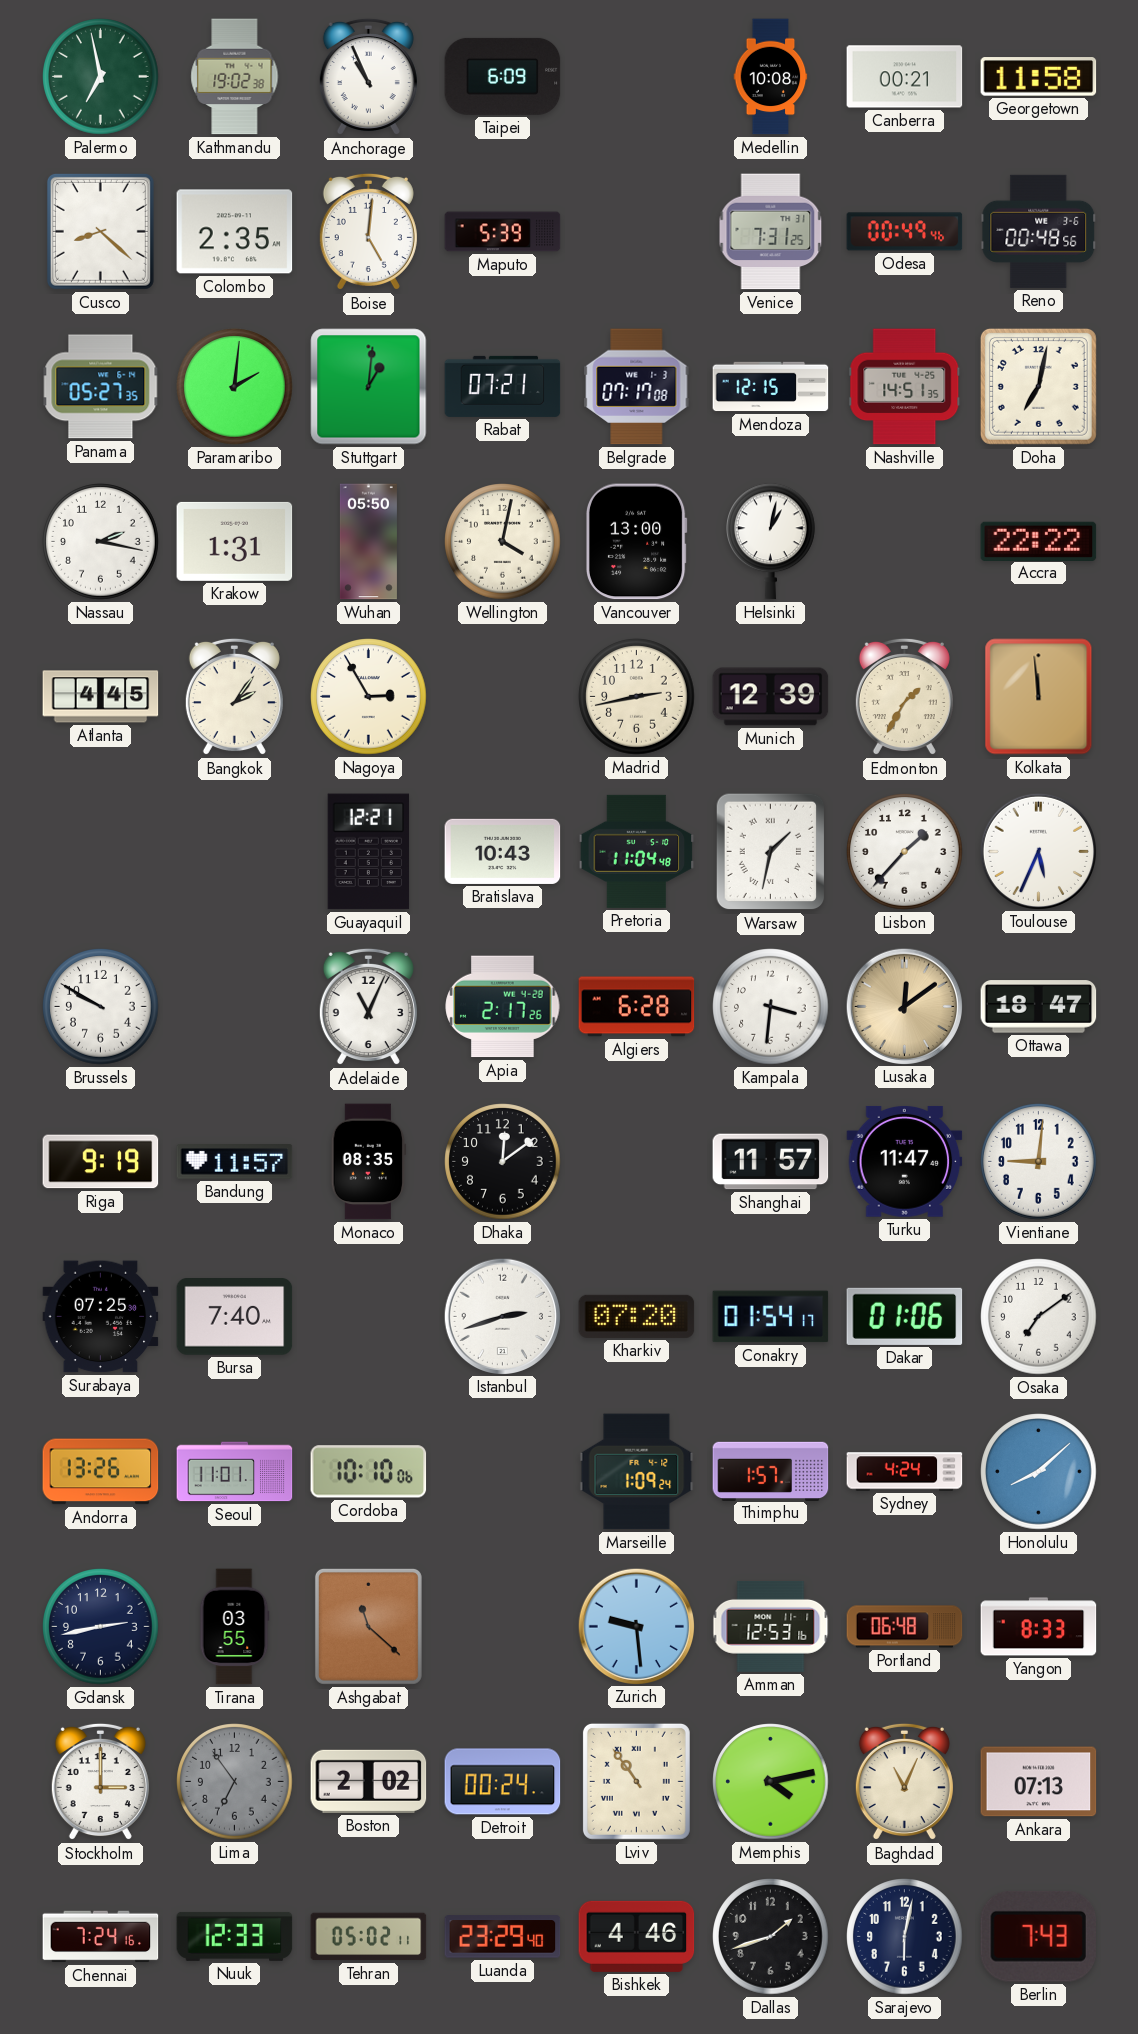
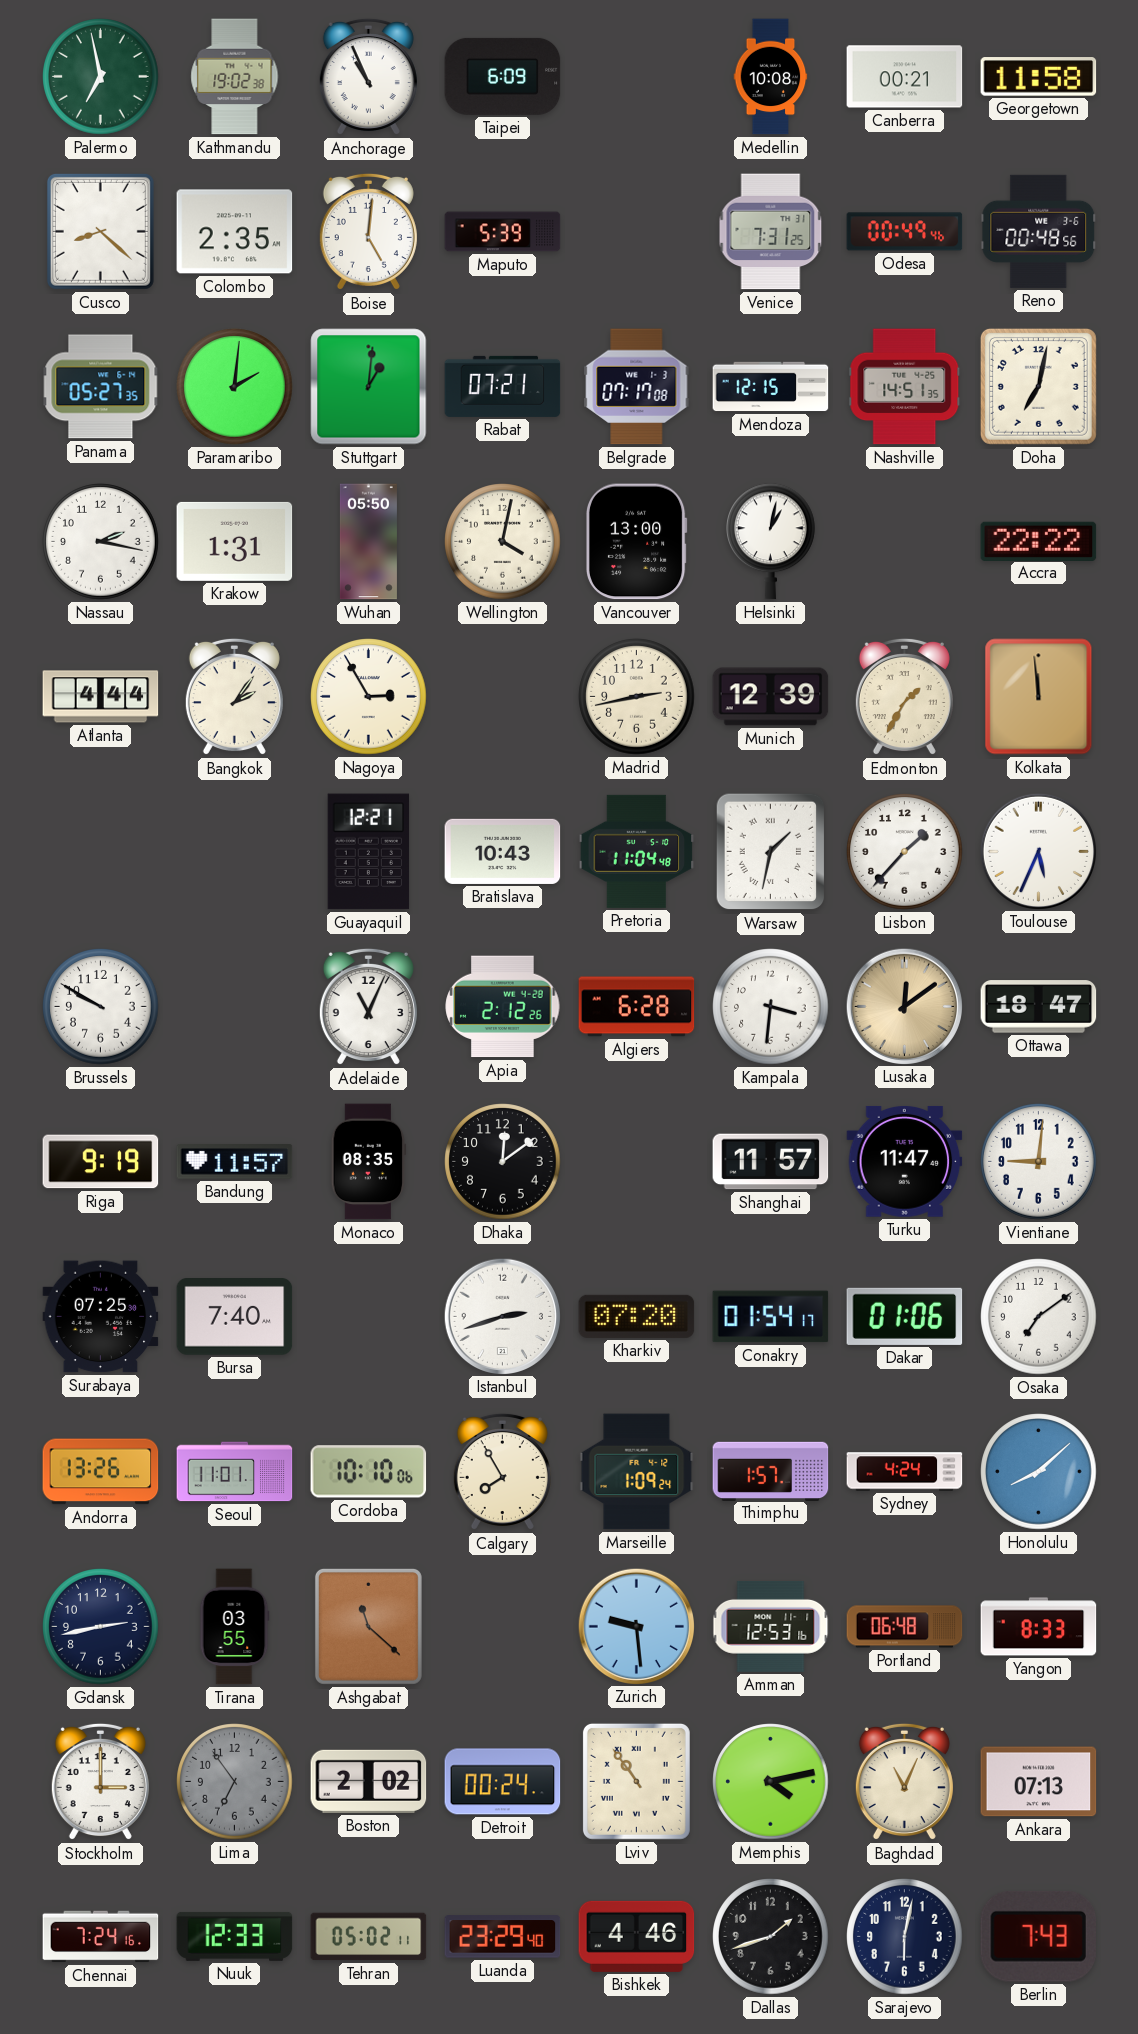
Atlanta: 4:45 -> 4:44 (101, 697)
Apia: 2:17 -> 2:12 (503, 1007)
Calgary: none -> 7:55 (502, 1472)
